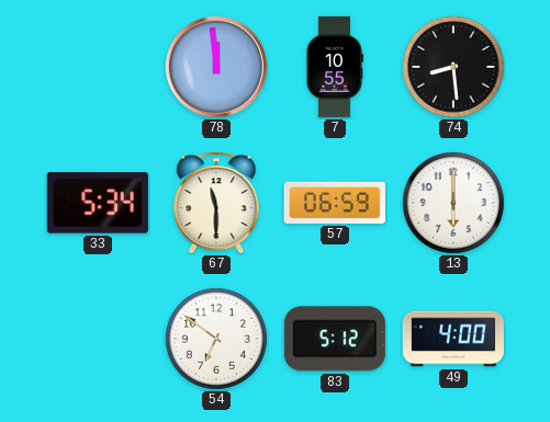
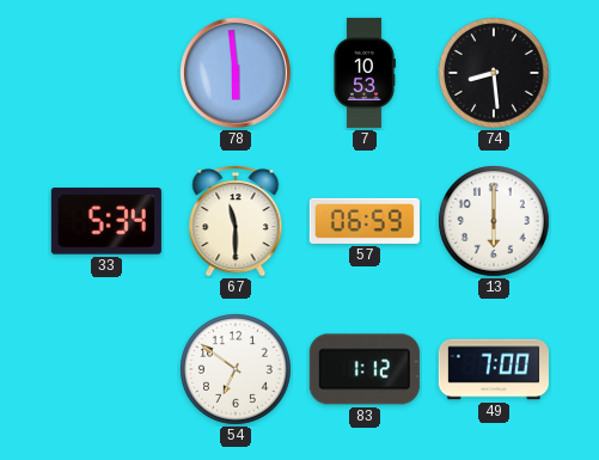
78: 11:59 -> 5:59 (236, 73)
7: 10:55 -> 10:53 (365, 73)
83: 5:12 -> 1:12 (365, 369)
49: 4:00 -> 7:00 (494, 369)
